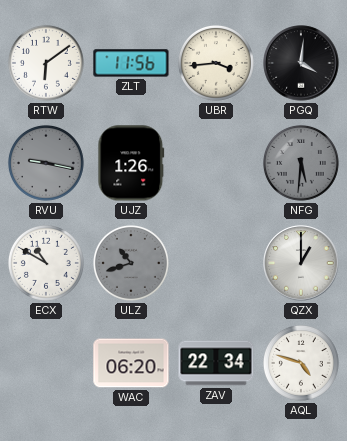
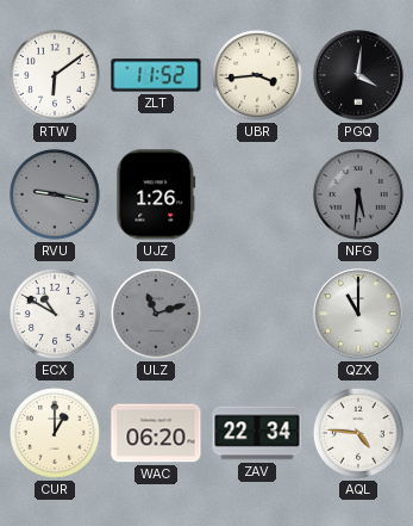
ZLT: 11:56 -> 11:52 (156, 75)
ULZ: 10:42 -> 11:12 (156, 314)
QZX: 1:00 -> 11:00 (358, 314)
CUR: none -> 1:00 (55, 433)
AQL: 4:48 -> 4:46 (358, 433)
